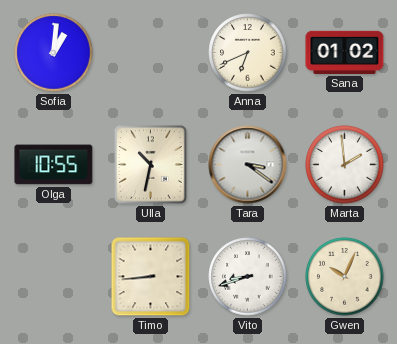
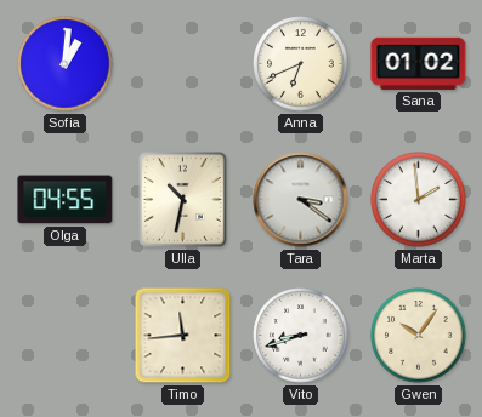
Olga: 10:55 -> 04:55 (66, 200)
Timo: 8:44 -> 11:44 (183, 336)
Gwen: 10:04 -> 10:06 (419, 336)
